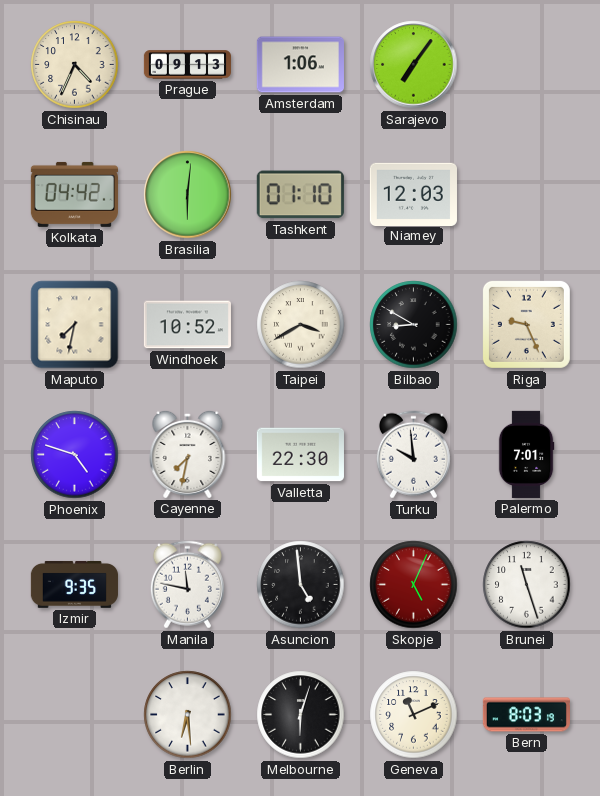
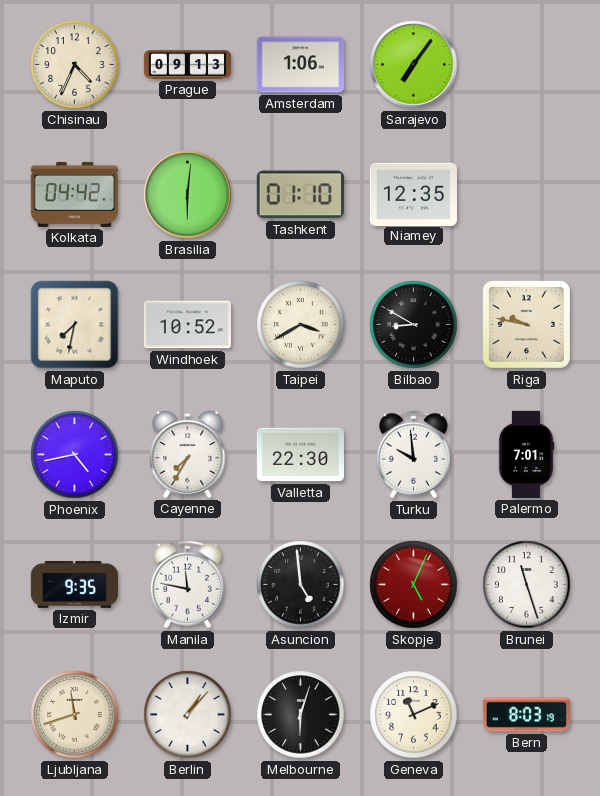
Niamey: 12:03 -> 12:35 (413, 194)
Riga: 9:26 -> 9:47 (526, 324)
Phoenix: 4:48 -> 4:43 (75, 455)
Cayenne: 7:32 -> 7:35 (188, 454)
Ljubljana: none -> 11:42 (75, 715)
Berlin: 6:29 -> 1:07 (188, 715)
